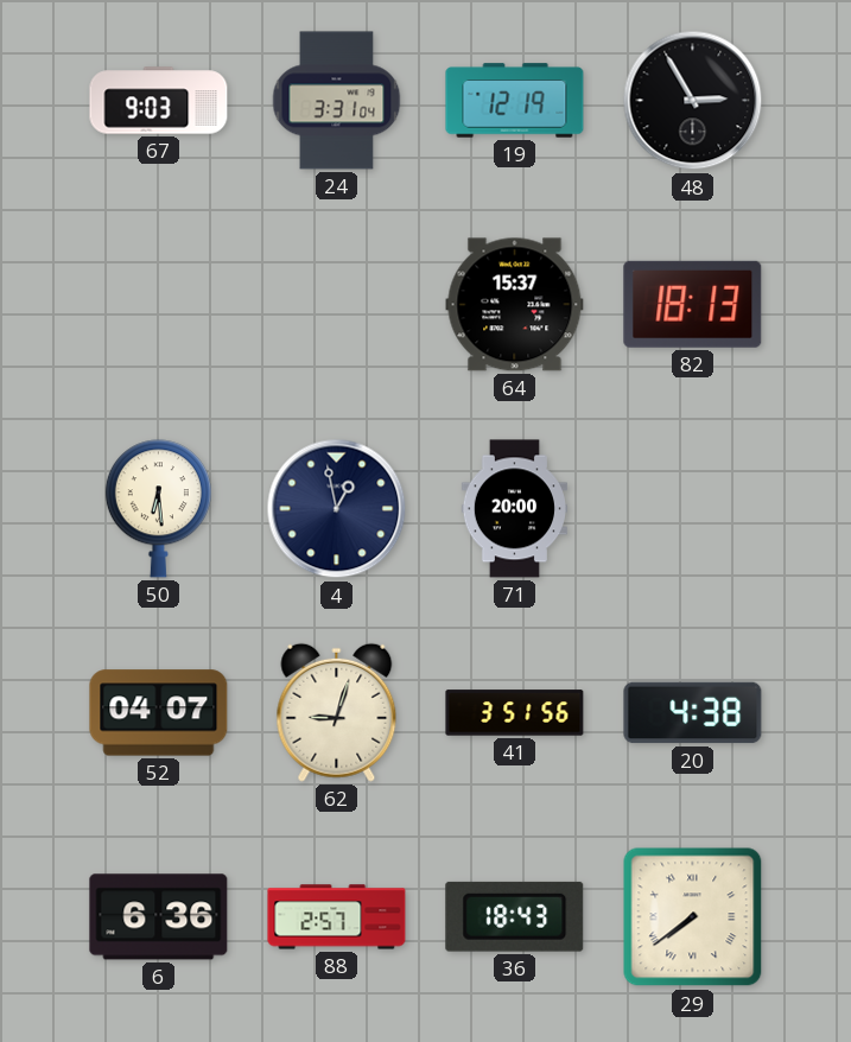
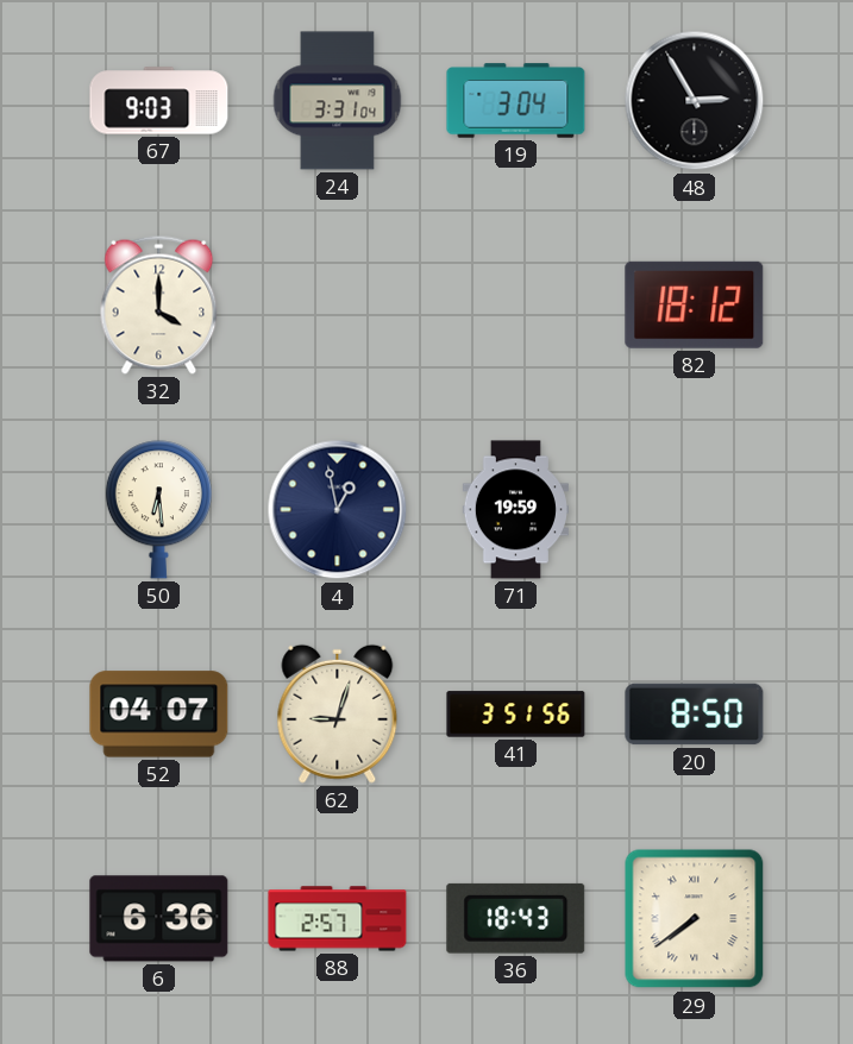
19: 12:19 -> 3:04 (516, 101)
32: none -> 4:00 (159, 304)
64: 15:37 -> none (515, 305)
82: 18:13 -> 18:12 (695, 304)
71: 20:00 -> 19:59 (515, 510)
20: 4:38 -> 8:50 (695, 715)
